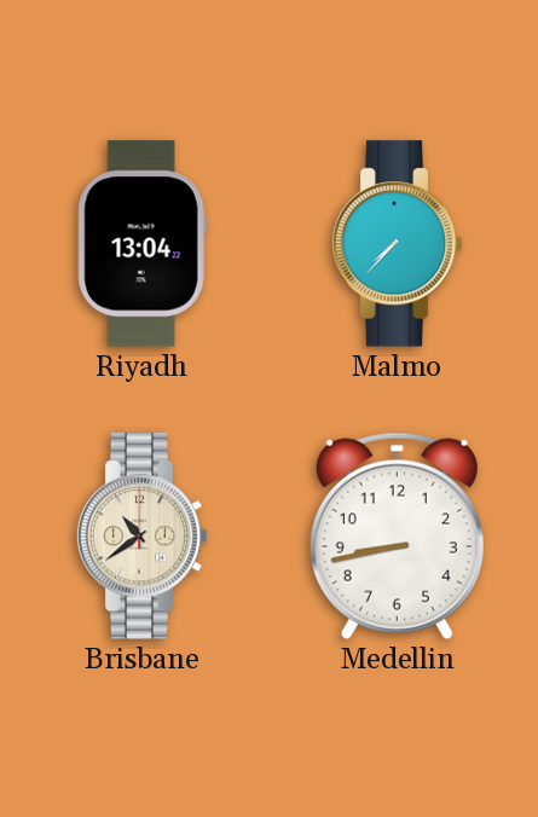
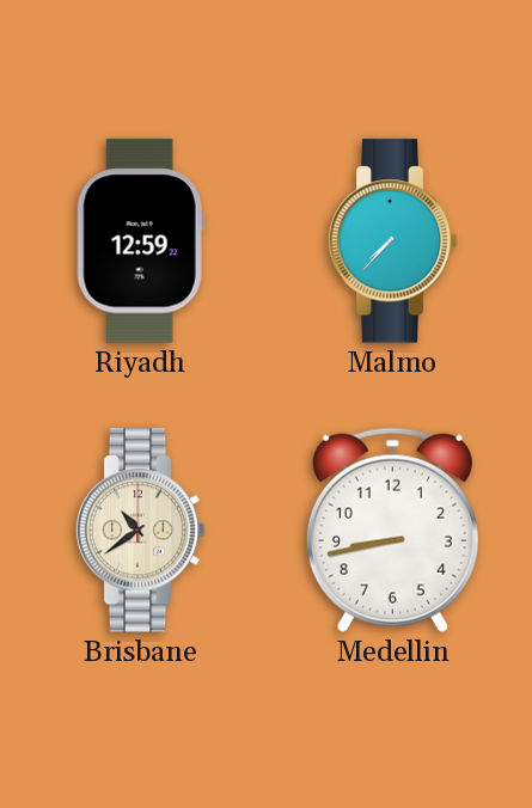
Riyadh: 13:04 -> 12:59 (140, 241)
